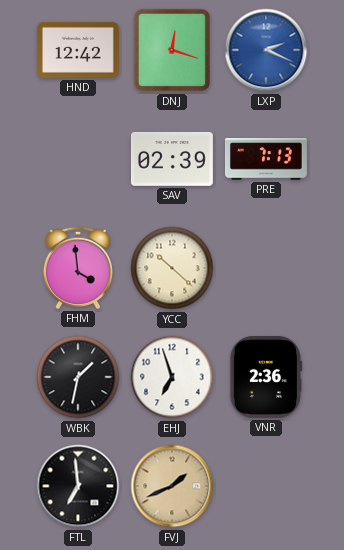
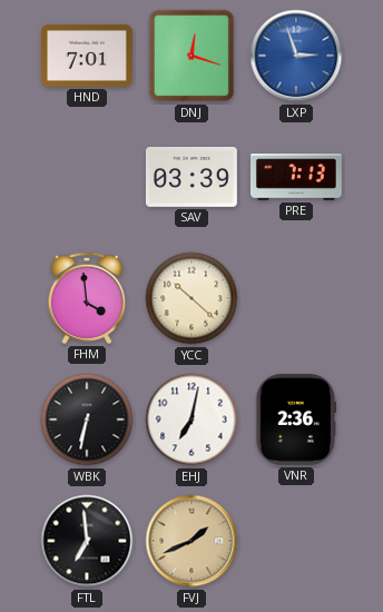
HND: 12:42 -> 7:01 (87, 56)
LXP: 2:19 -> 2:57 (296, 56)
SAV: 02:39 -> 03:39 (191, 177)
WBK: 1:32 -> 6:32 (87, 419)
EHJ: 6:57 -> 7:02 (191, 419)
